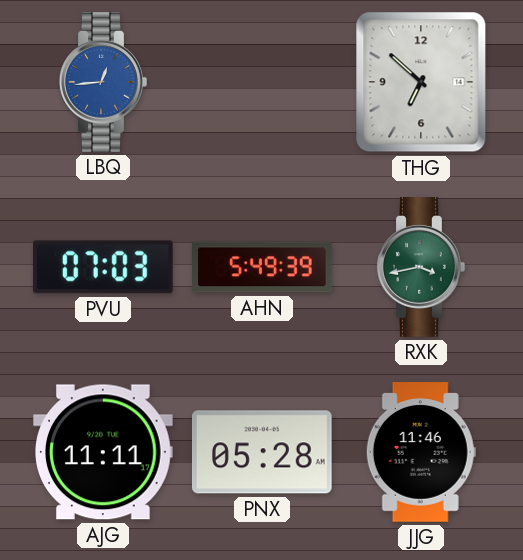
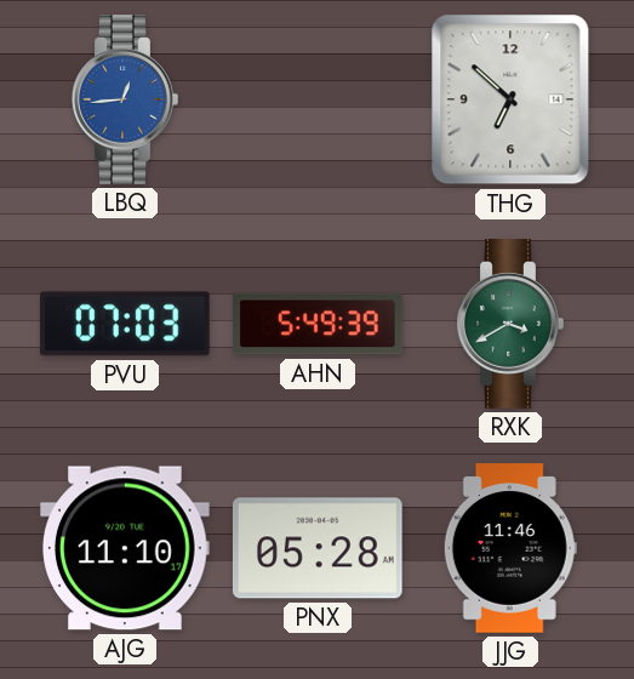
RXK: 3:43 -> 3:40 (510, 324)
AJG: 11:11 -> 11:10 (126, 548)
